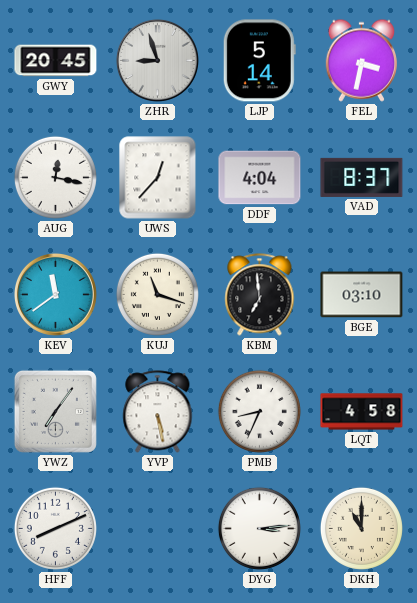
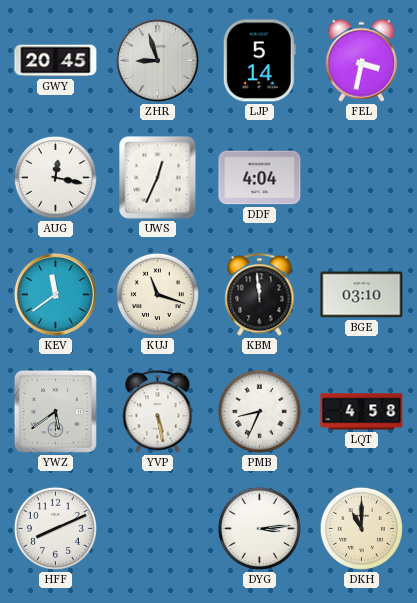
UWS: 12:37 -> 12:34 (158, 178)
VAD: 8:37 -> none (362, 177)
KBM: 6:59 -> 11:59 (260, 295)
YWZ: 7:06 -> 5:39 (55, 411)
